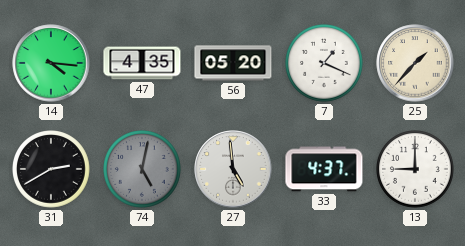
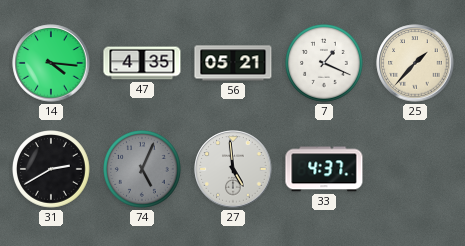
56: 05:20 -> 05:21 (233, 63)
74: 5:02 -> 5:04 (143, 170)
13: 9:00 -> none (416, 170)
